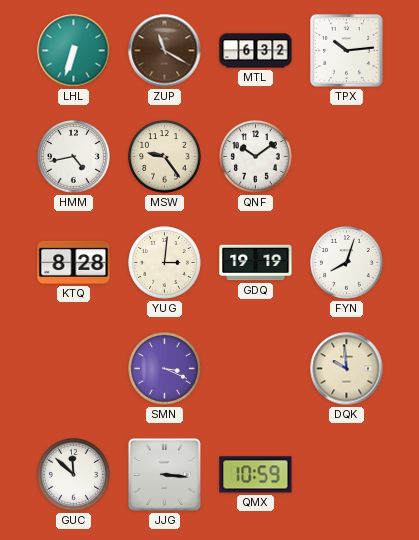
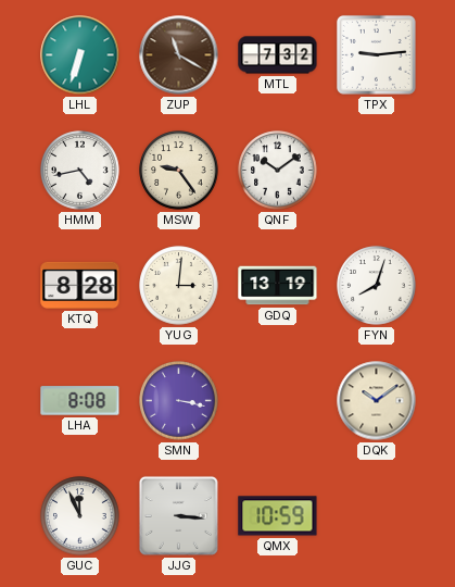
MTL: 6:32 -> 7:32 (278, 55)
TPX: 10:14 -> 9:14 (376, 54)
GDQ: 19:19 -> 13:19 (278, 286)
LHA: none -> 8:08 (80, 401)
SMN: 3:19 -> 3:17 (179, 401)
DQK: 9:59 -> 10:09 (377, 401)
GUC: 11:52 -> 11:56 (80, 516)
